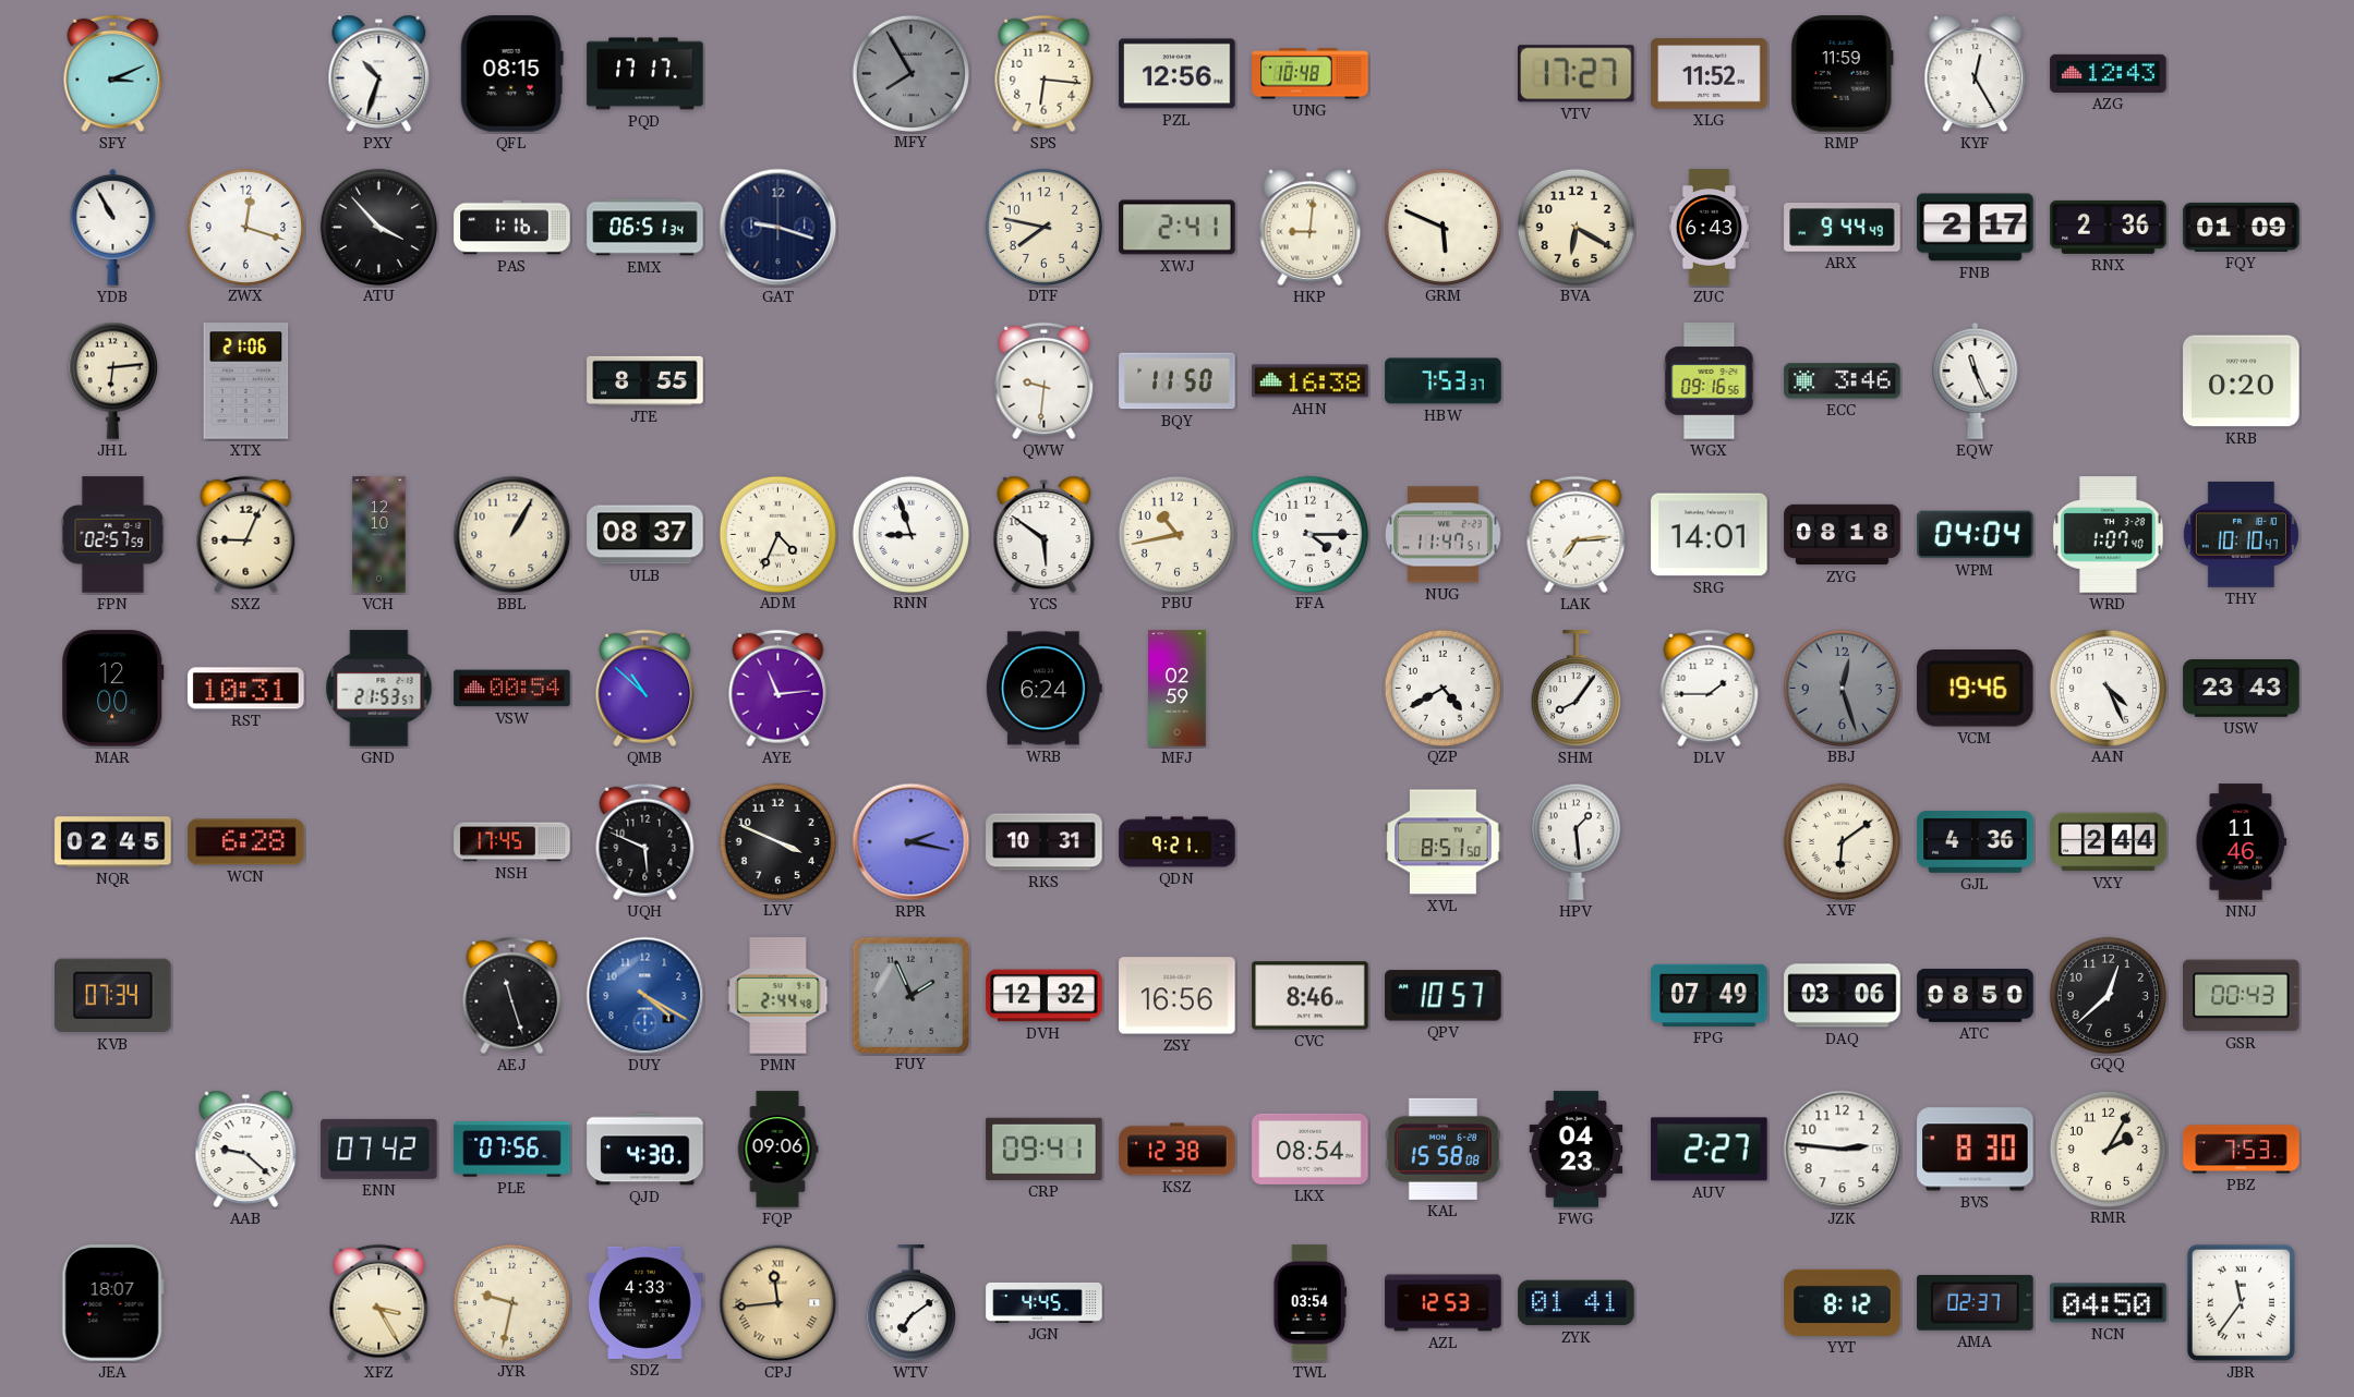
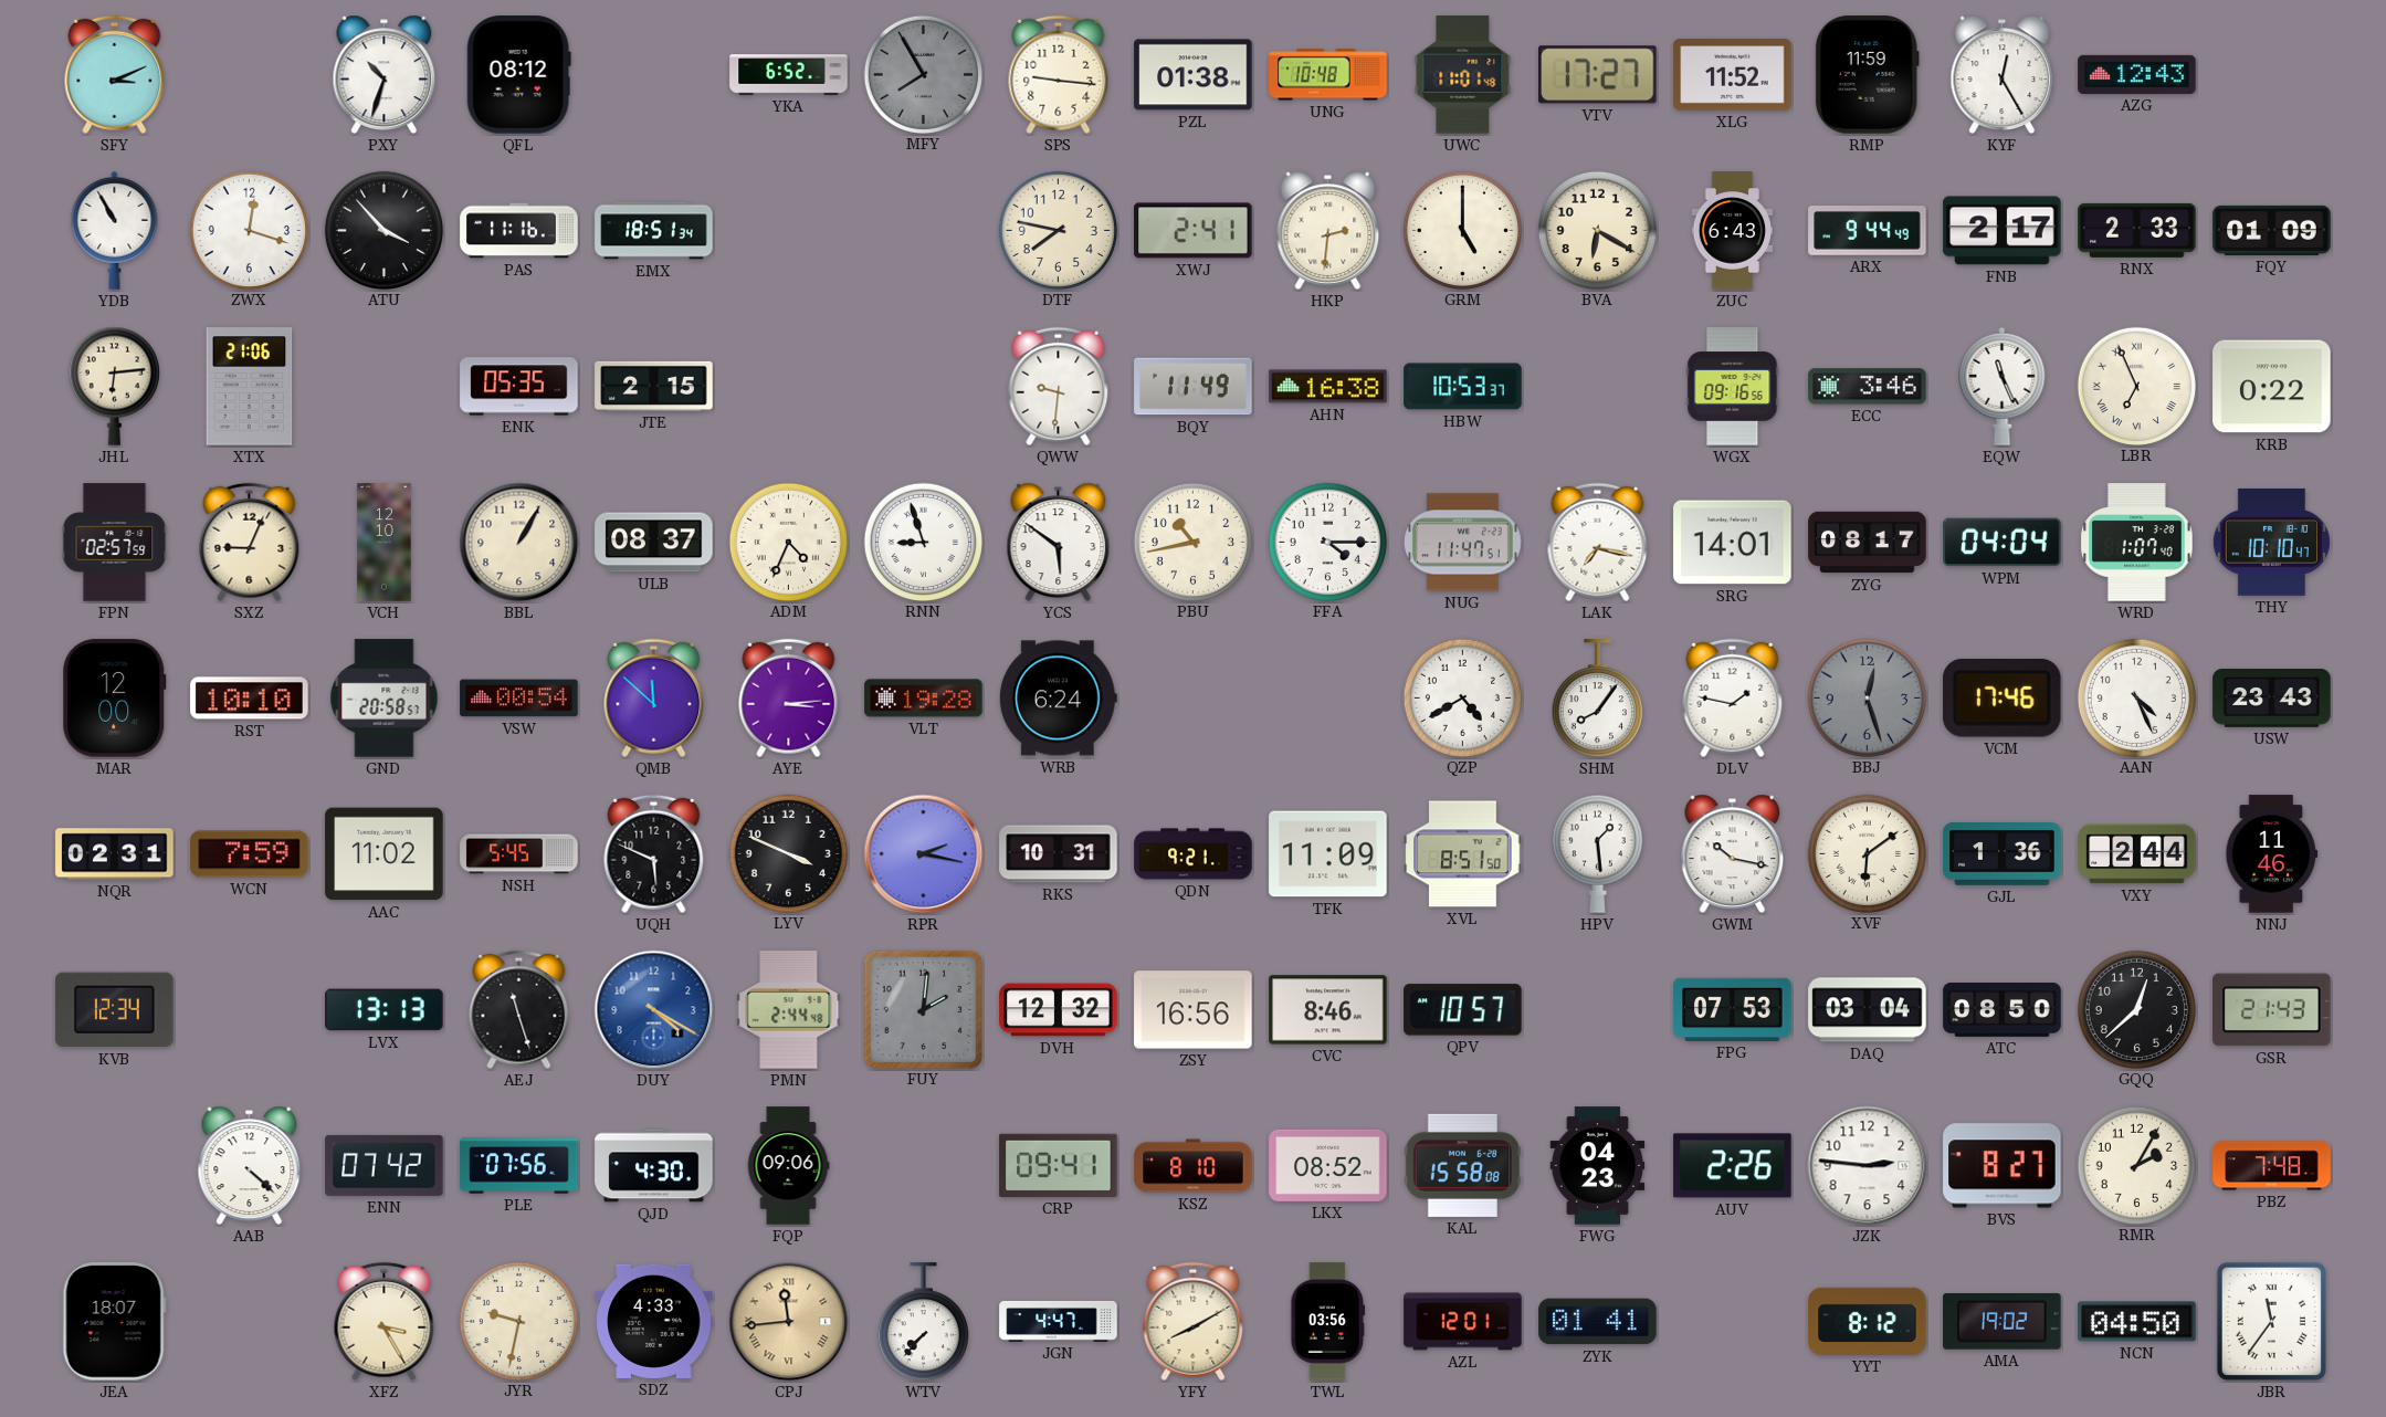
QFL: 08:15 -> 08:12 (518, 75)
PQD: 17:17 -> none (645, 74)
YKA: none -> 6:52 (789, 75)
SPS: 6:16 -> 9:16 (1059, 75)
PZL: 12:56 -> 01:38 (1194, 75)
UWC: none -> 11:01 (1463, 75)
PAS: 1:16 -> 11:16 (519, 231)
EMX: 06:51 -> 18:51 (654, 231)
GAT: 9:18 -> none (778, 228)
HKP: 9:01 -> 2:31 (1328, 230)
GRM: 5:49 -> 5:00 (1462, 230)
RNX: 2:36 -> 2:33 (2137, 230)
ENK: none -> 05:35 (519, 387)
JTE: 8:55 -> 2:15 (654, 386)
BQY: 11:50 -> 11:49 (1194, 387)
HBW: 7:53 -> 10:53 (1463, 387)
LBR: none -> 6:56 (2136, 386)
KRB: 0:20 -> 0:22 (2272, 387)
LAK: 7:14 -> 7:17 (1598, 543)
ZYG: 08:18 -> 08:17 (1868, 543)
RST: 10:31 -> 10:10 (250, 699)
GND: 21:53 -> 20:58 (385, 699)
QMB: 10:52 -> 11:52 (654, 699)
AYE: 11:14 -> 3:14 (789, 699)
VLT: none -> 19:28 (924, 699)
MFJ: 02:59 -> none (1178, 689)
DLV: 1:45 -> 1:47 (1733, 699)
VCM: 19:46 -> 17:46 (2001, 697)
NQR: 02:45 -> 02:31 (115, 854)
WCN: 6:28 -> 7:59 (250, 854)
AAC: none -> 11:02 (385, 854)
NSH: 17:45 -> 5:45 (519, 854)
TFK: none -> 11:09 (1328, 854)
GWM: none -> 10:17 (1733, 853)
GJL: 4:36 -> 1:36 (2003, 854)
KVB: 07:34 -> 12:34 (115, 1010)
LVX: none -> 13:13 (385, 1010)
FUY: 1:56 -> 2:01 (923, 1009)
FPG: 07:49 -> 07:53 (1733, 1009)
DAQ: 03:06 -> 03:04 (1868, 1010)
GSR: 00:43 -> 21:43 (2272, 1010)
AAB: 9:22 -> 4:22 (250, 1165)
KSZ: 12:38 -> 8:10 (1194, 1166)
LKX: 08:54 -> 08:52 (1328, 1165)
AUV: 2:27 -> 2:26 (1733, 1166)
BVS: 8:30 -> 8:27 (2003, 1166)
PBZ: 7:53 -> 7:48 (2272, 1166)
WTV: 7:09 -> 7:37 (923, 1322)
JGN: 4:45 -> 4:47 (1059, 1321)
YFY: none -> 8:10 (1194, 1322)
TWL: 03:54 -> 03:56 (1328, 1322)
AZL: 12:53 -> 12:01 (1463, 1322)
AMA: 02:37 -> 19:02 (2003, 1322)
